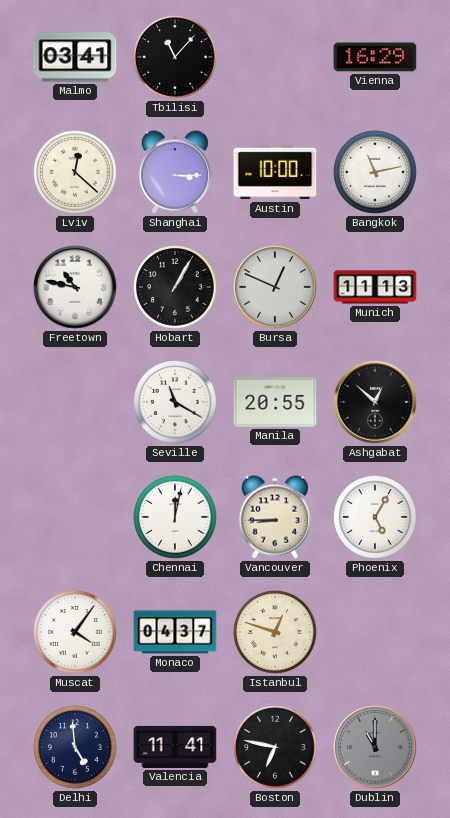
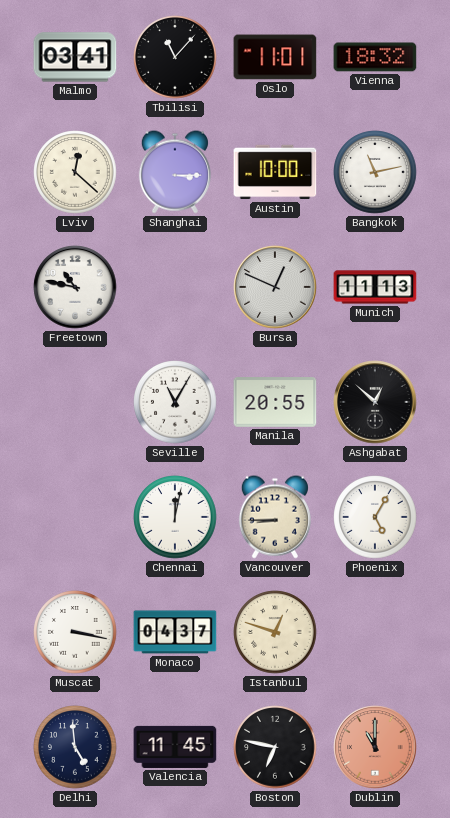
Oslo: none -> 11:01 (275, 57)
Vienna: 16:29 -> 18:32 (375, 57)
Hobart: 1:05 -> none (175, 287)
Seville: 11:20 -> 11:05 (175, 402)
Muscat: 4:06 -> 3:17 (75, 632)
Valencia: 11:41 -> 11:45 (175, 747)
Dublin dial: grey -> salmon (375, 747)
